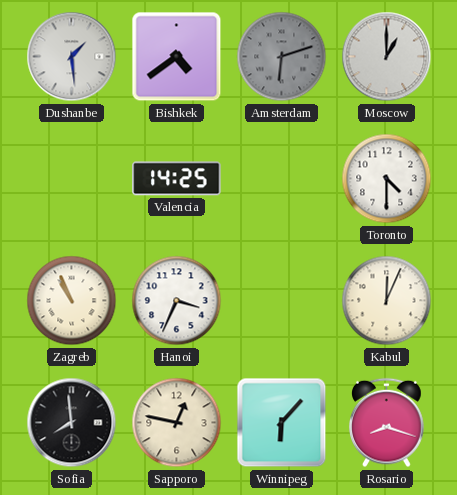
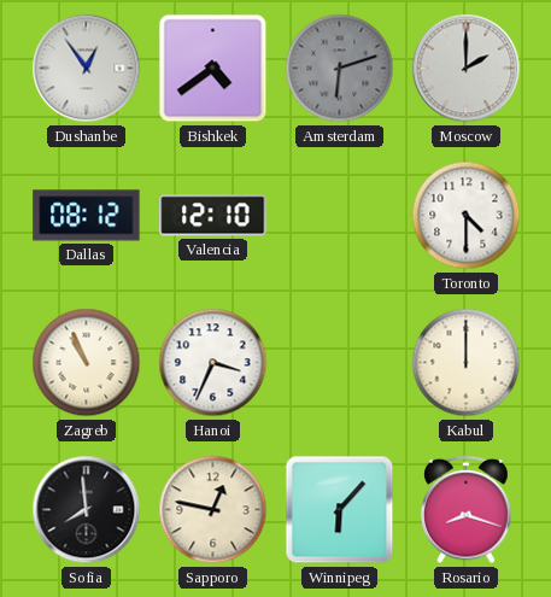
Dushanbe: 1:29 -> 12:54 (87, 69)
Moscow: 1:00 -> 2:00 (467, 69)
Dallas: none -> 08:12 (87, 216)
Valencia: 14:25 -> 12:10 (213, 216)
Kabul: 12:04 -> 12:00 (467, 363)
